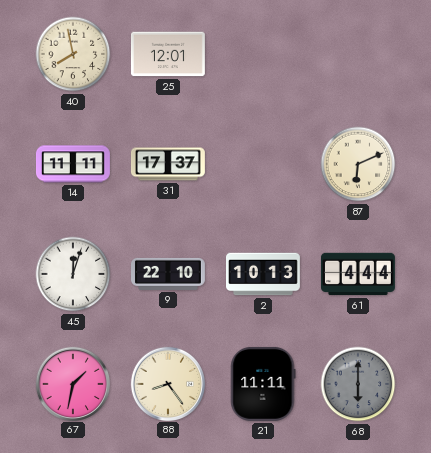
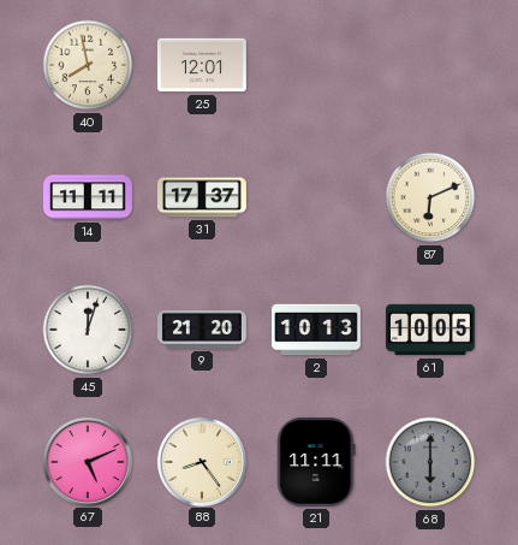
9: 22:10 -> 21:20 (203, 330)
61: 4:44 -> 10:05 (430, 330)
67: 1:32 -> 5:11 (87, 461)
